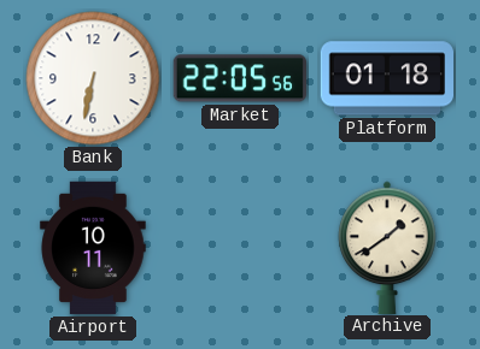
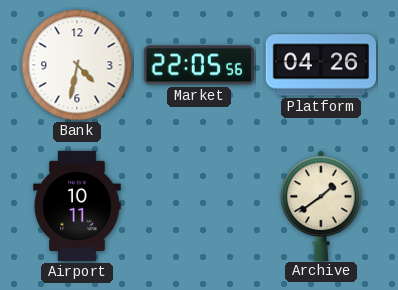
Bank: 6:32 -> 4:32 (77, 65)
Platform: 01:18 -> 04:26 (320, 65)
